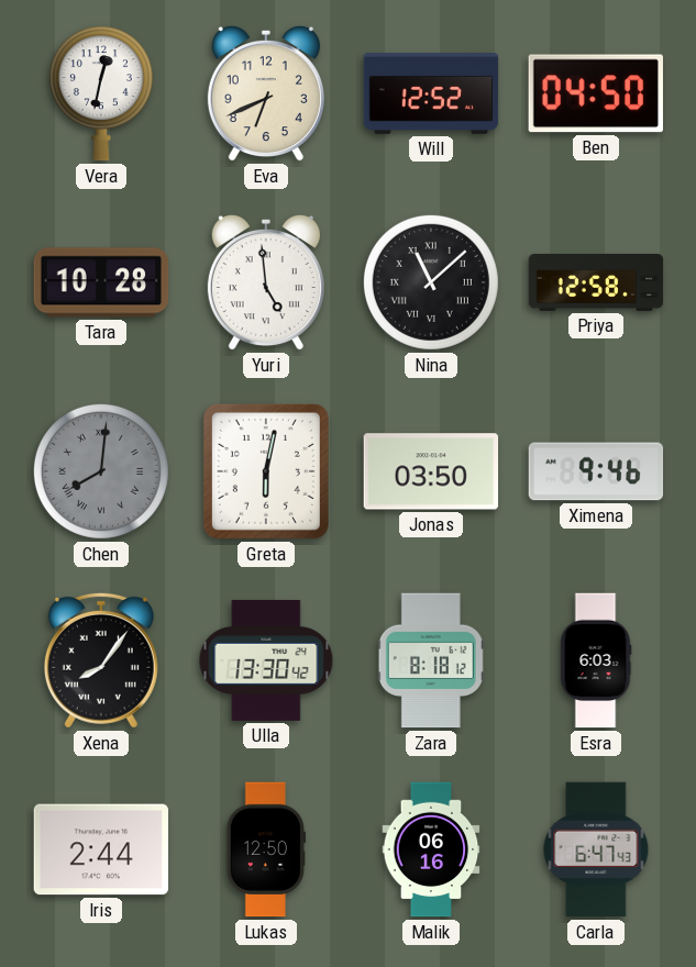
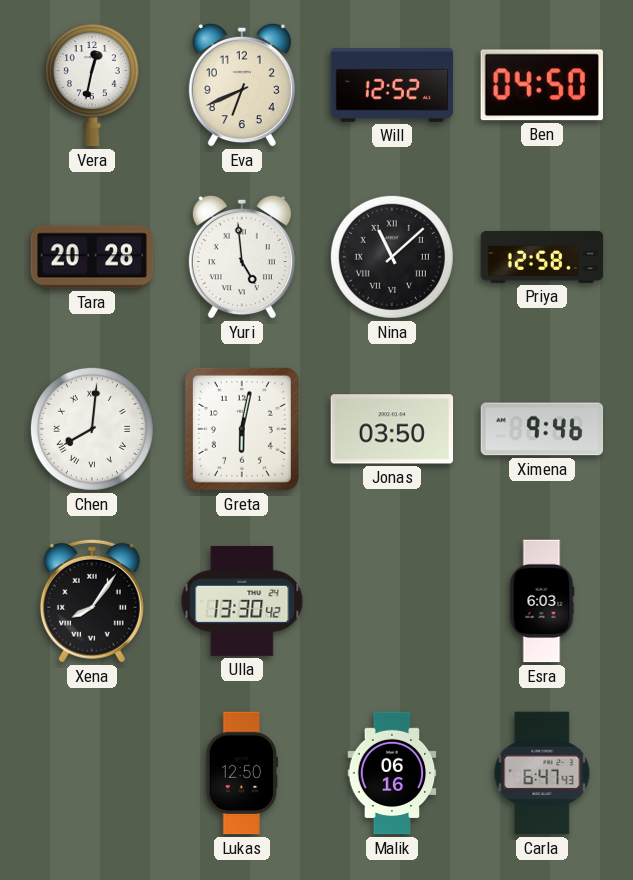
Tara: 10:28 -> 20:28 (92, 257)
Chen dial: grey -> white (92, 429)
Zara: 8:18 -> none (431, 660)
Iris: 2:44 -> none (101, 849)
